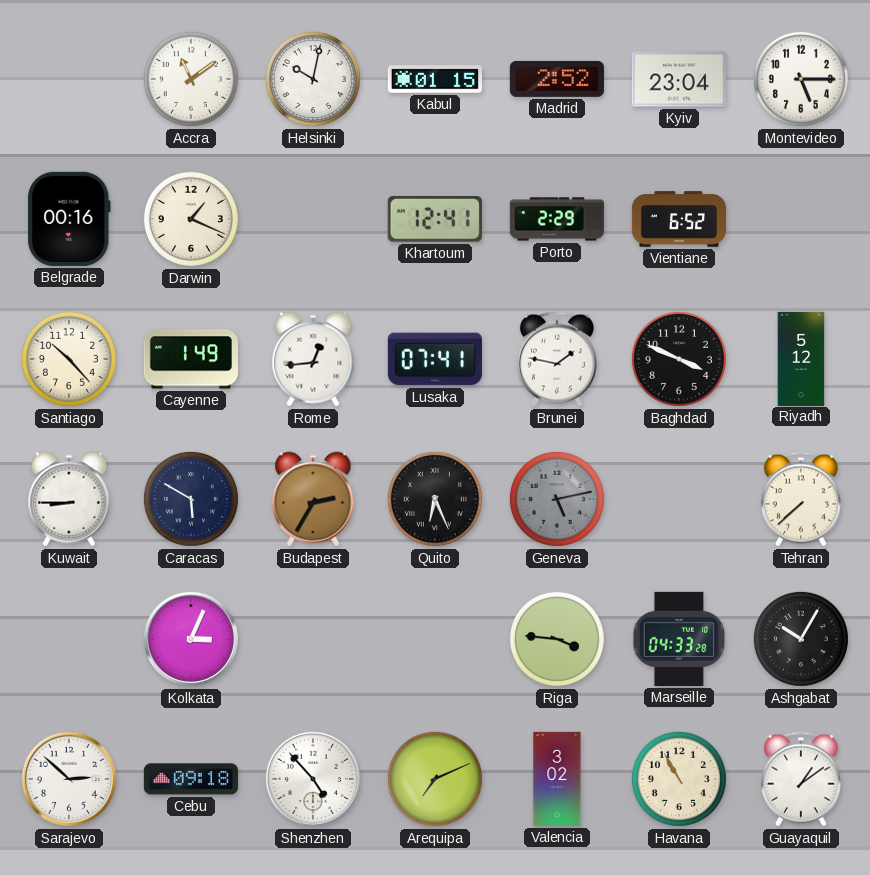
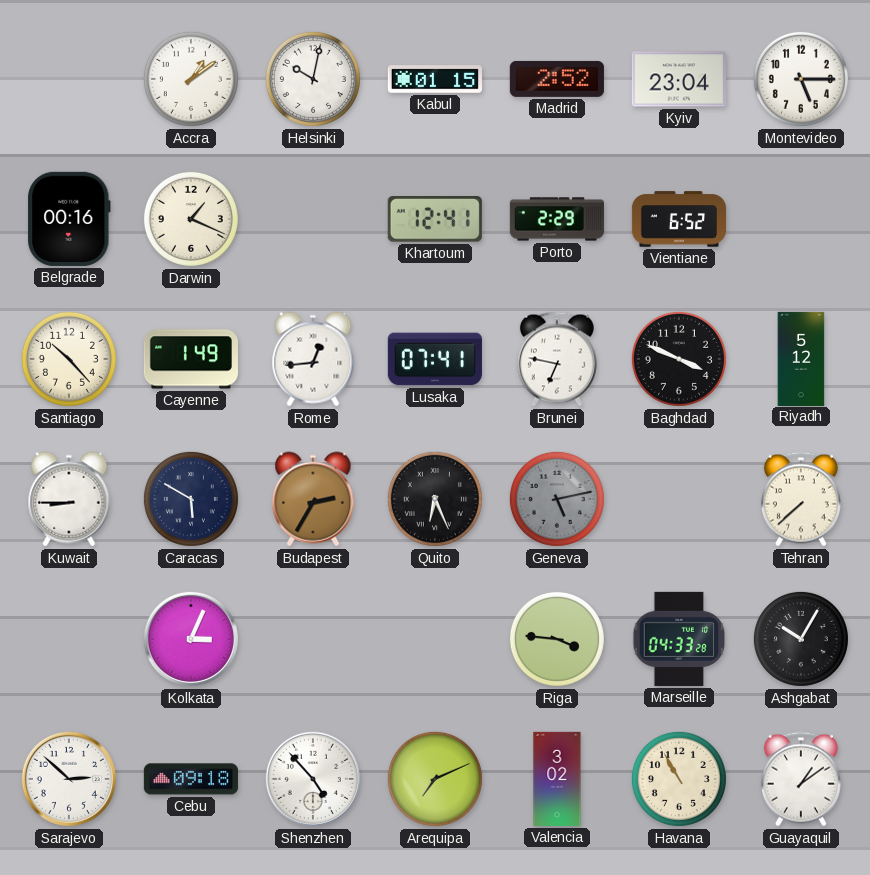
Accra: 11:09 -> 1:09 (191, 79)
Brunei: 1:47 -> 6:47 (557, 359)
